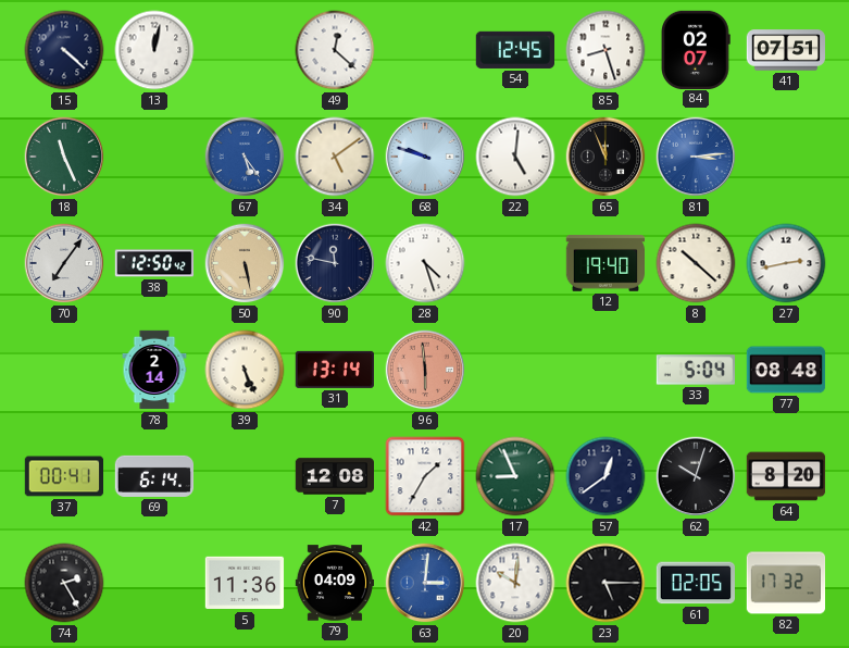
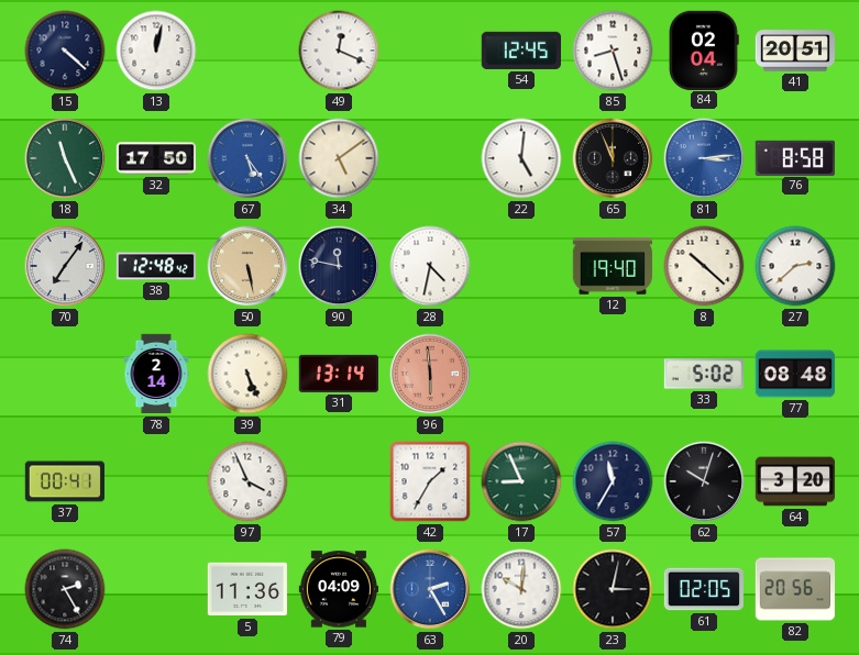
49: 12:22 -> 12:19 (339, 51)
84: 02:07 -> 02:04 (705, 49)
41: 07:51 -> 20:51 (795, 51)
32: none -> 17:50 (156, 158)
68: 9:48 -> none (425, 157)
76: none -> 8:58 (794, 157)
38: 12:50 -> 12:48 (156, 266)
28: 4:27 -> 4:32 (430, 266)
27: 2:43 -> 2:38 (795, 266)
33: 5:04 -> 5:02 (703, 374)
69: 6:14 -> none (153, 476)
97: none -> 3:56 (247, 481)
7: 12:08 -> none (335, 476)
57: 12:39 -> 11:35 (613, 481)
64: 8:20 -> 3:20 (795, 481)
63: 3:01 -> 2:25 (430, 589)
23: 5:15 -> 3:02 (613, 589)
82: 17:32 -> 20:56 (795, 589)
